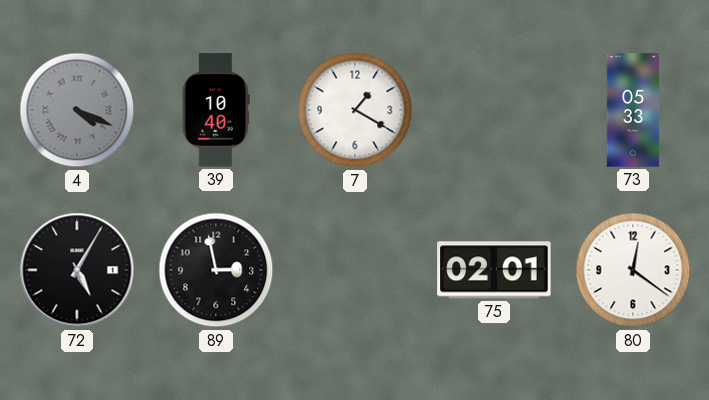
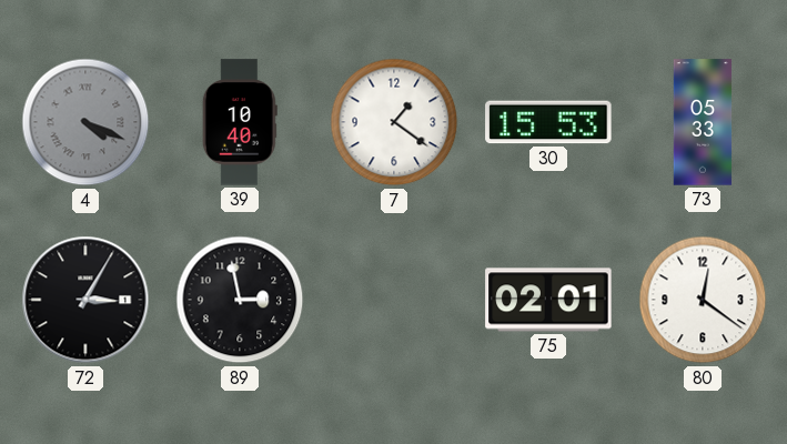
7: 1:20 -> 1:21 (394, 122)
30: none -> 15:53 (548, 122)
72: 5:05 -> 3:05 (85, 300)
